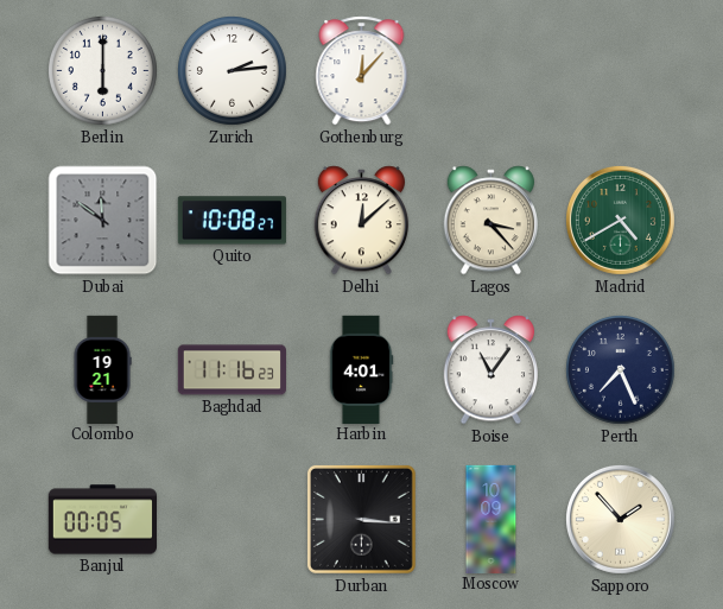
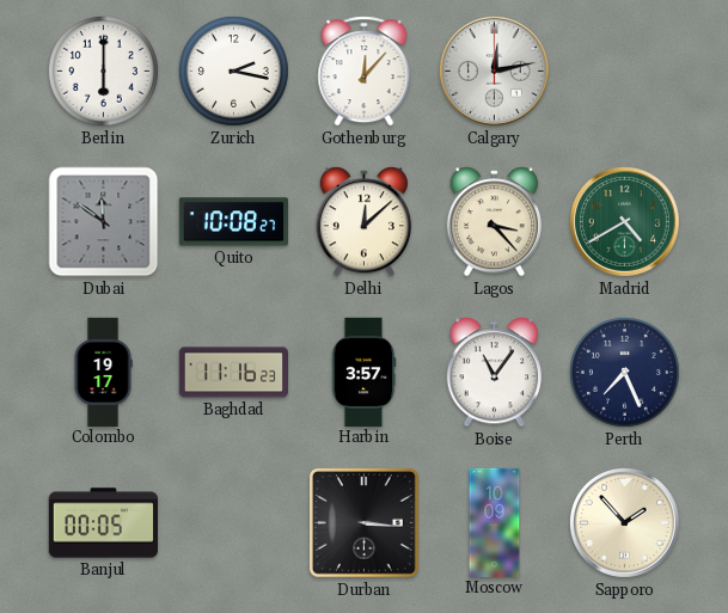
Zurich: 2:14 -> 2:17 (233, 71)
Calgary: none -> 12:13 (494, 71)
Colombo: 19:21 -> 19:17 (103, 372)
Harbin: 4:01 -> 3:57 (363, 372)
